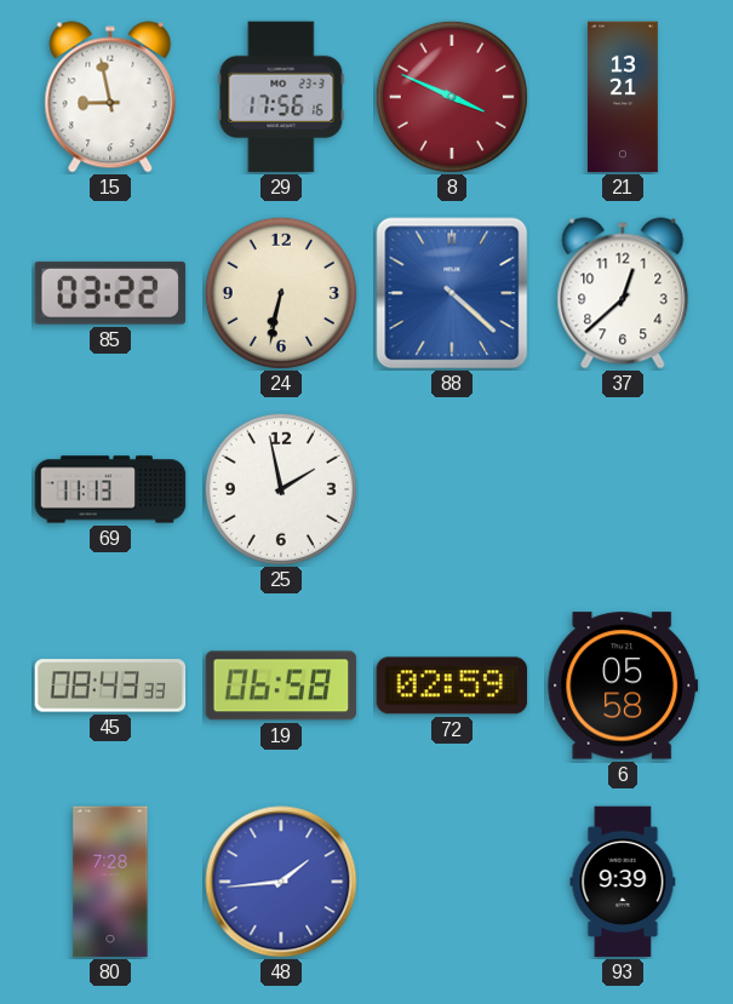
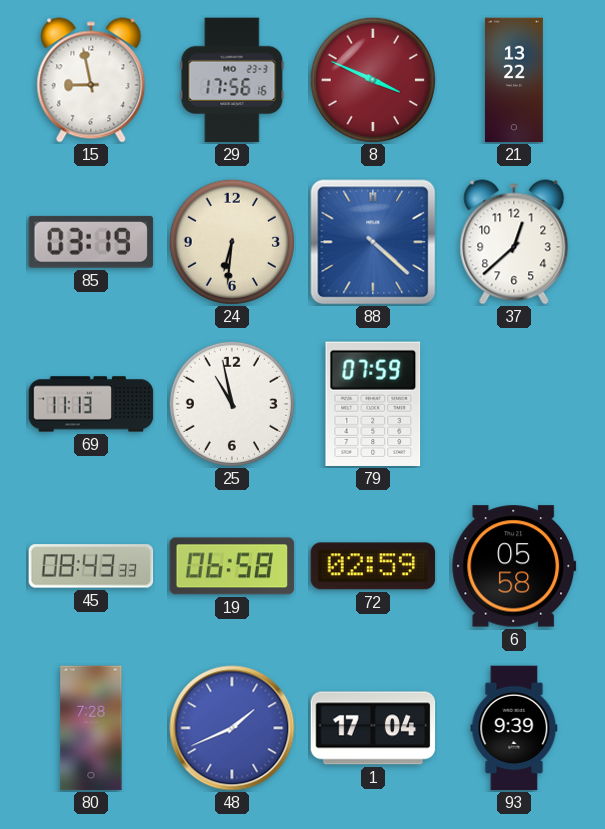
21: 13:21 -> 13:22 (514, 80)
85: 03:22 -> 03:19 (91, 242)
24: 6:32 -> 6:31 (232, 242)
25: 1:58 -> 10:58 (232, 404)
79: none -> 07:59 (373, 404)
48: 1:44 -> 1:41 (232, 728)
1: none -> 17:04 (373, 728)
